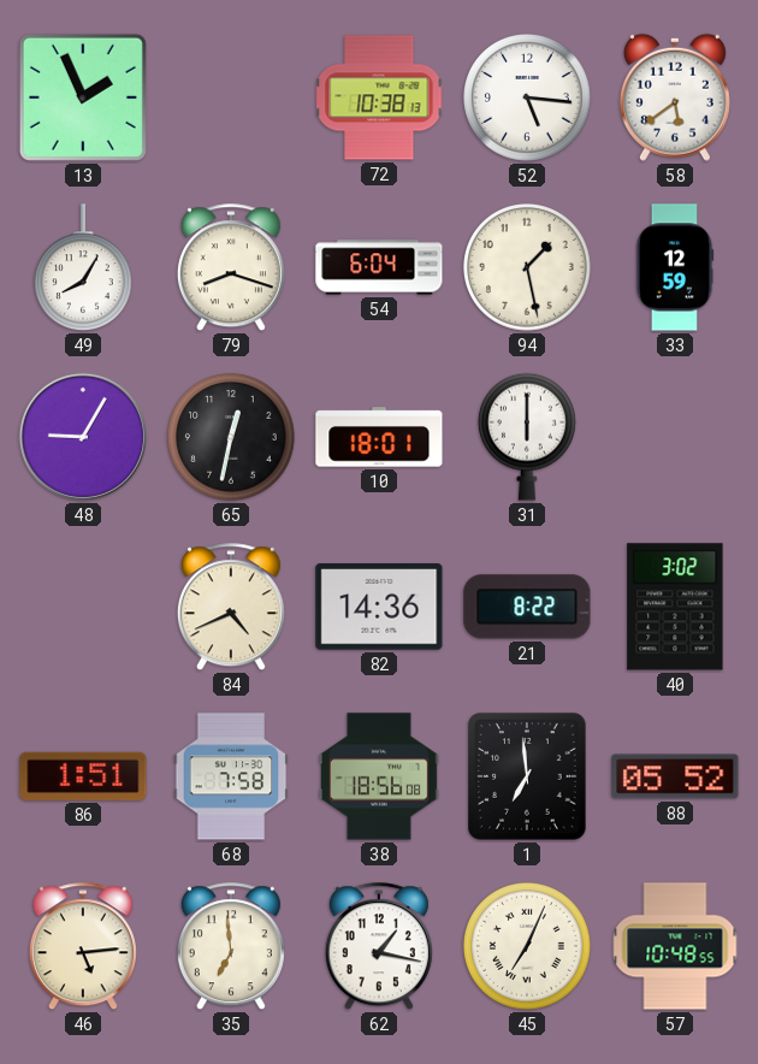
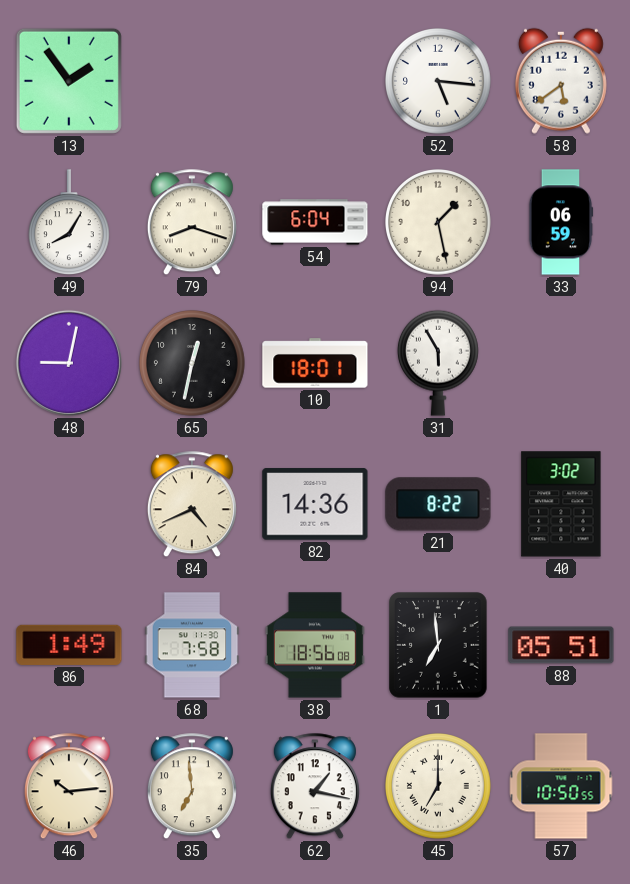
13: 1:56 -> 1:54 (69, 81)
72: 10:38 -> none (379, 97)
33: 12:59 -> 06:59 (561, 222)
48: 9:05 -> 9:02 (69, 363)
31: 6:00 -> 5:55 (438, 363)
86: 1:51 -> 1:49 (69, 645)
88: 05:52 -> 05:51 (561, 645)
46: 5:14 -> 10:14 (69, 787)
45: 7:04 -> 7:00 (439, 787)
57: 10:48 -> 10:50 (561, 786)
